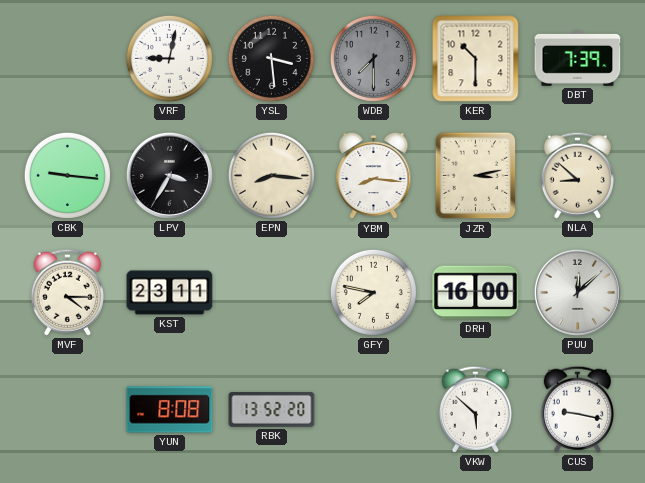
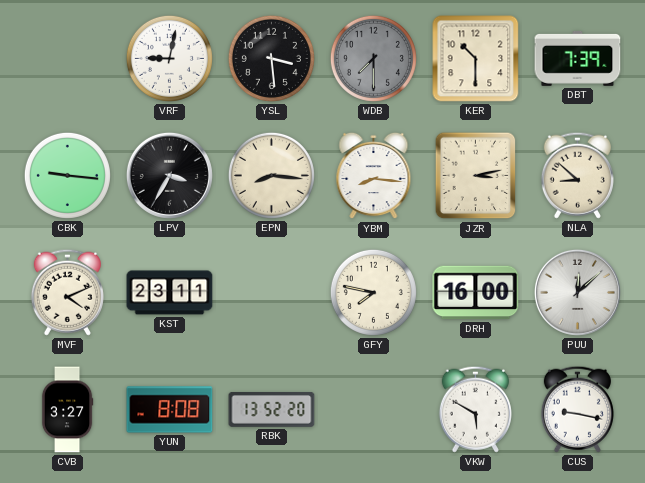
MVF: 4:15 -> 4:11 (67, 292)
CVB: none -> 3:27 (67, 410)
VKW: 5:52 -> 5:50 (475, 409)
